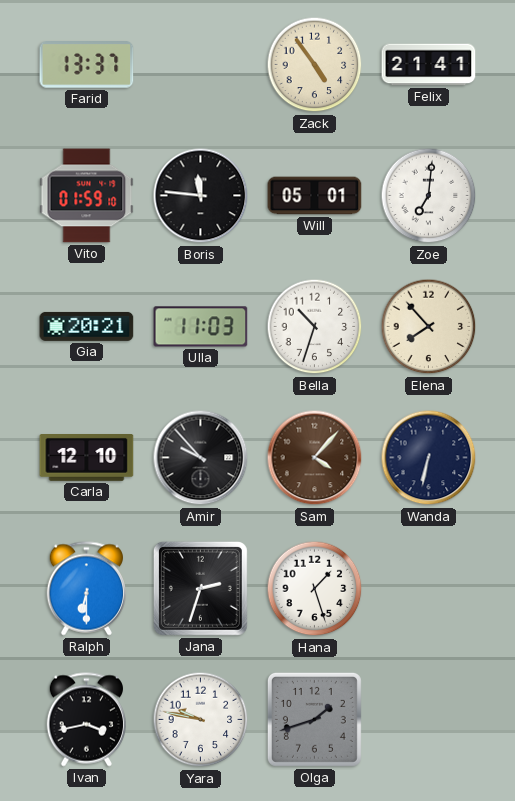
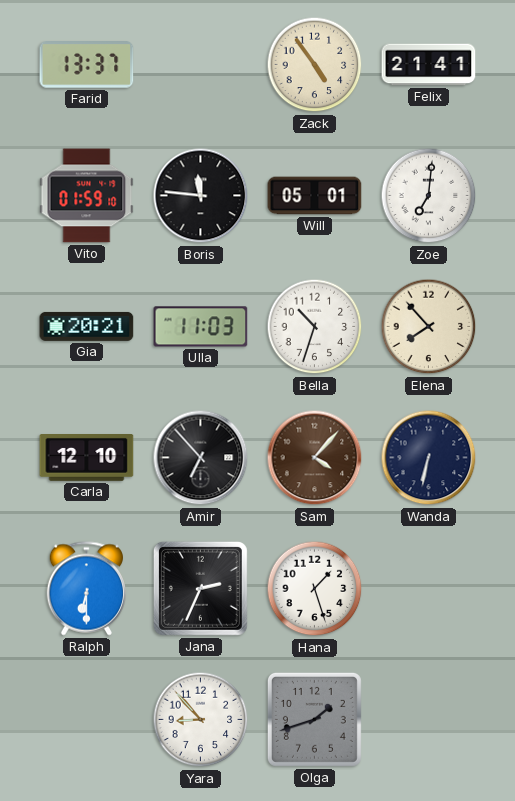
Amir: 9:53 -> 6:53 (201, 458)
Jana: 2:33 -> 2:34 (200, 588)
Ivan: 3:43 -> none (86, 720)
Yara: 9:47 -> 8:53 (201, 720)
